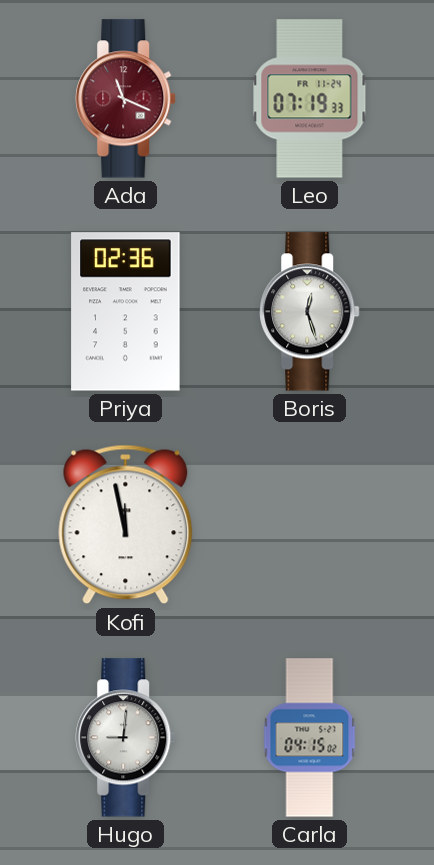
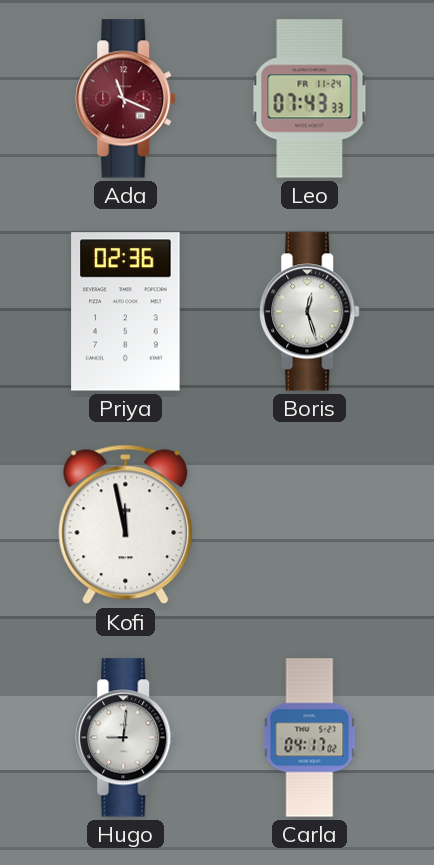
Leo: 07:19 -> 07:43 (310, 99)
Carla: 04:15 -> 04:17 (310, 738)
